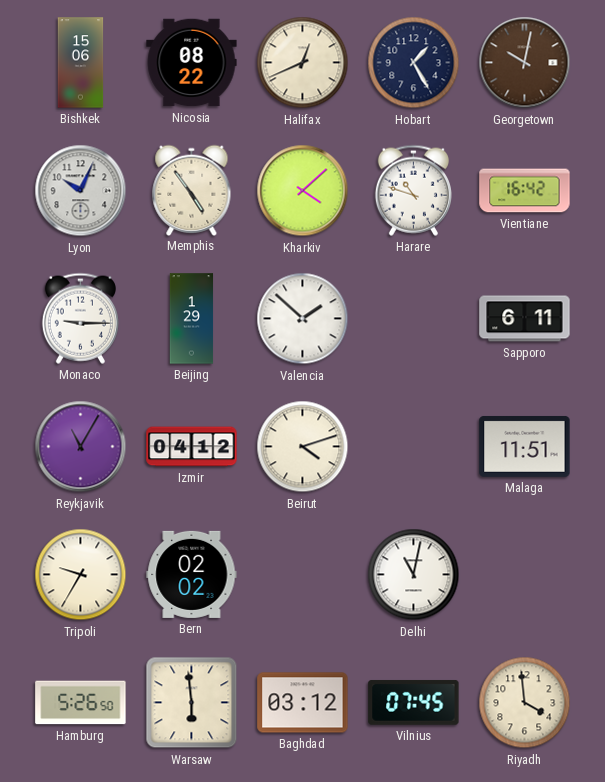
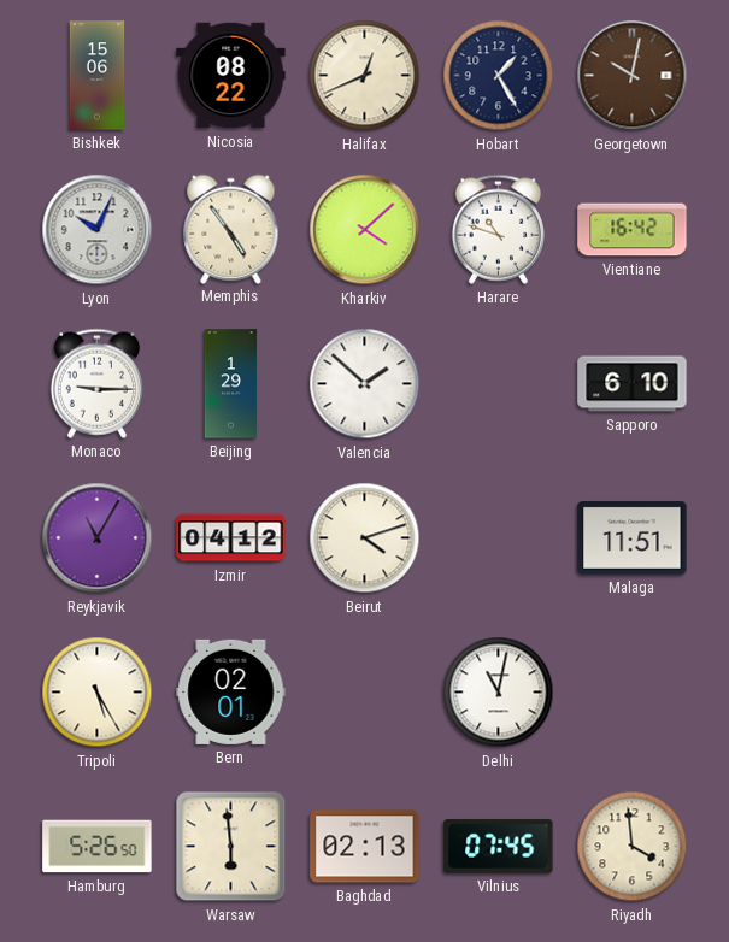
Sapporo: 6:11 -> 6:10 (633, 384)
Tripoli: 9:35 -> 5:25 (98, 693)
Bern: 02:02 -> 02:01 (231, 691)
Baghdad: 03:12 -> 02:13 (365, 847)
